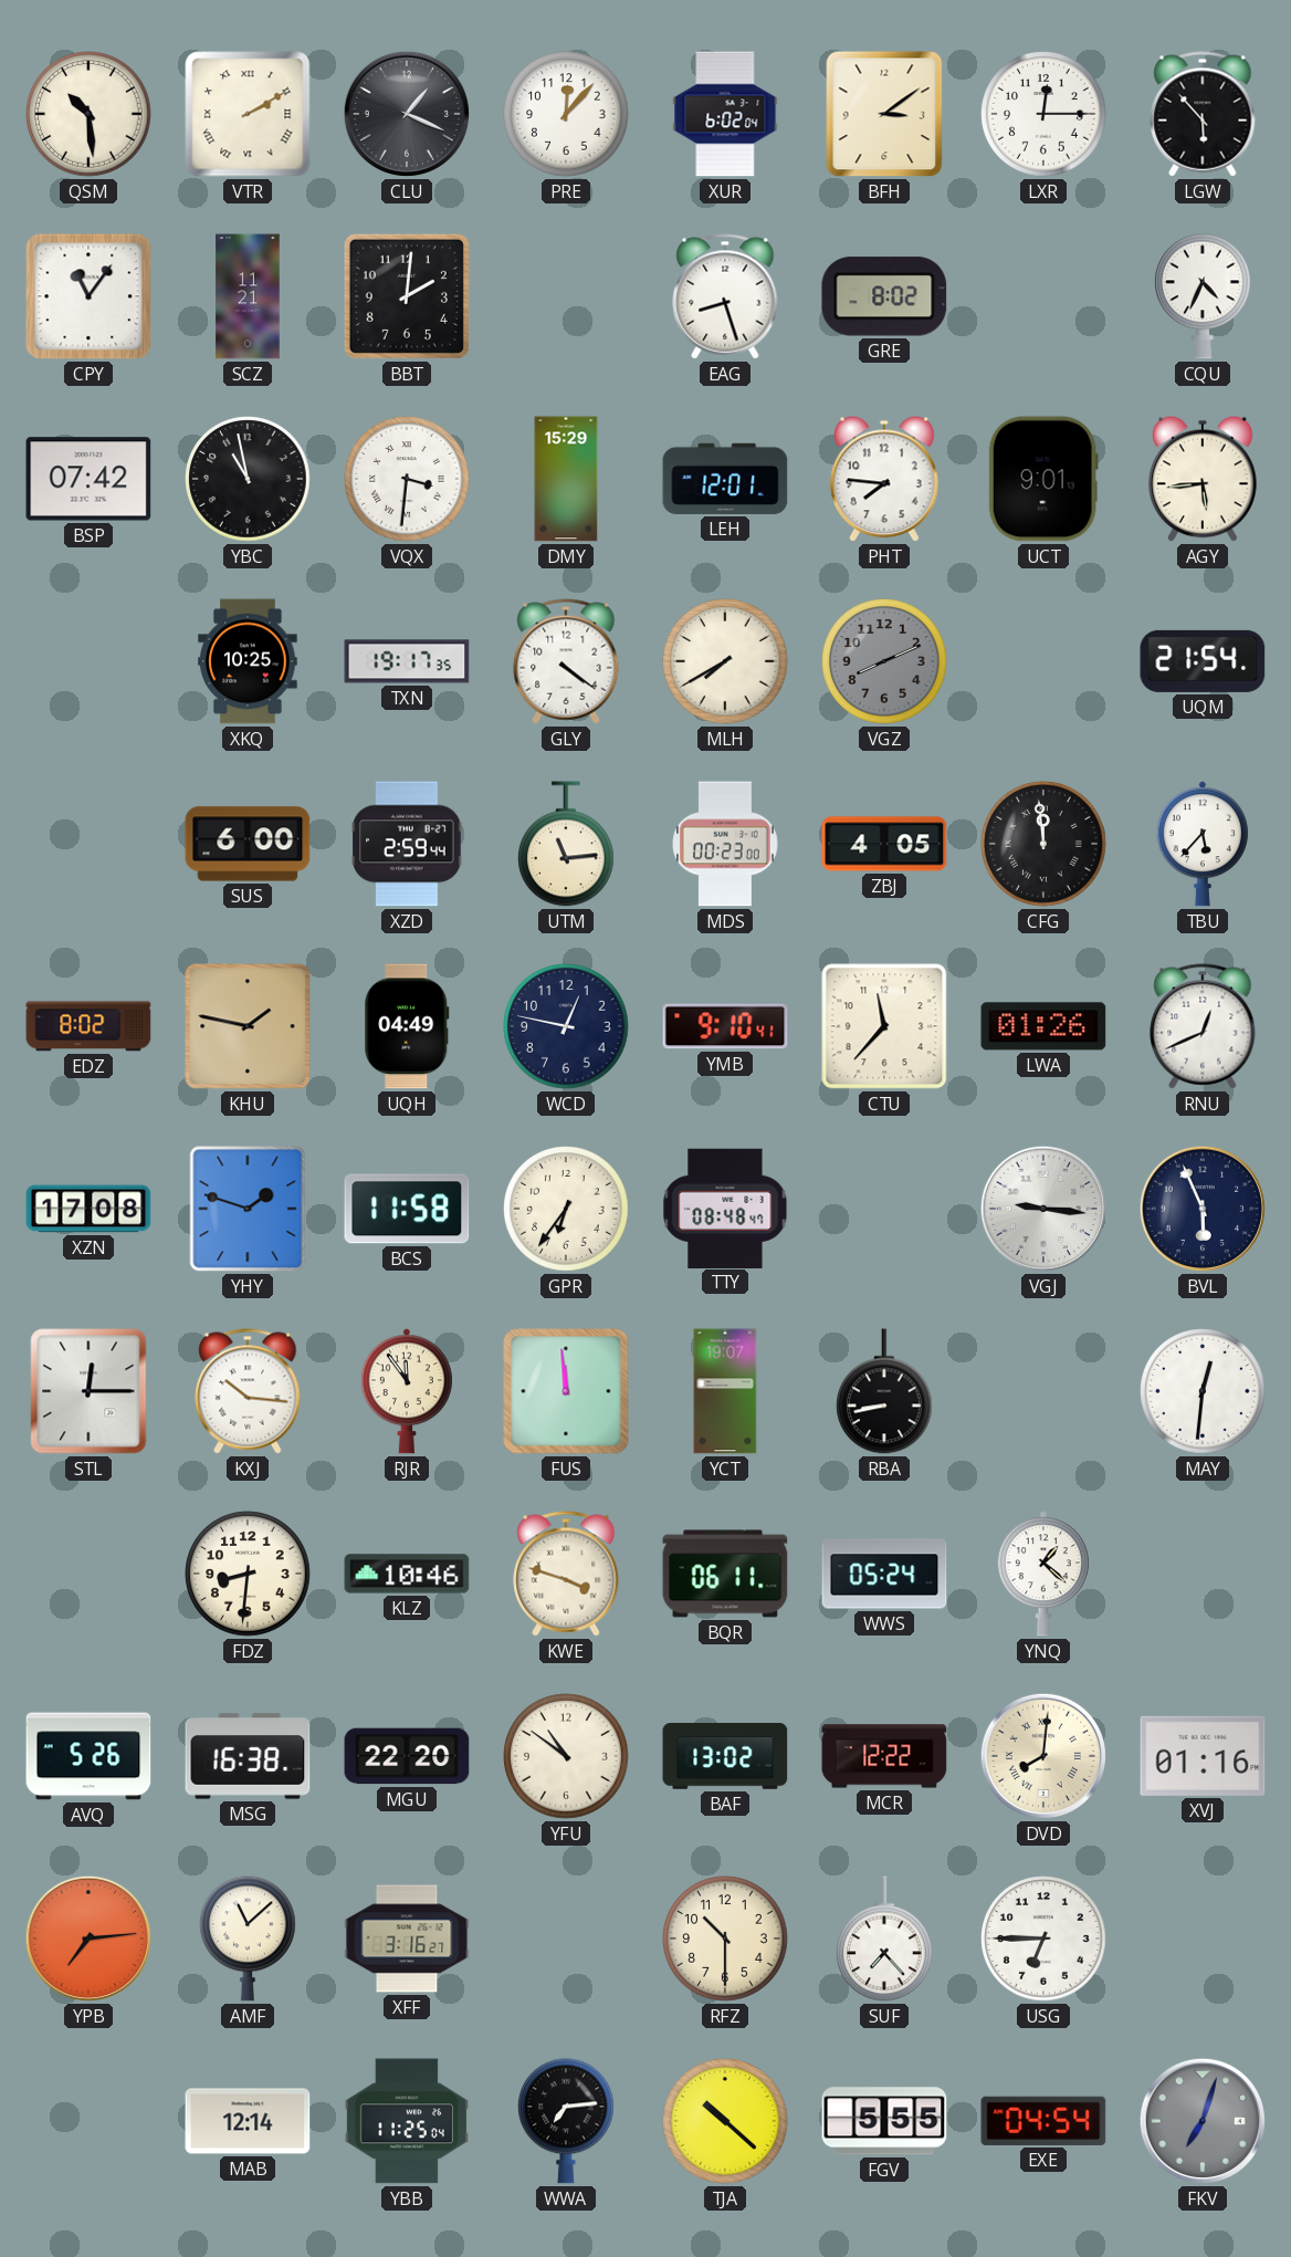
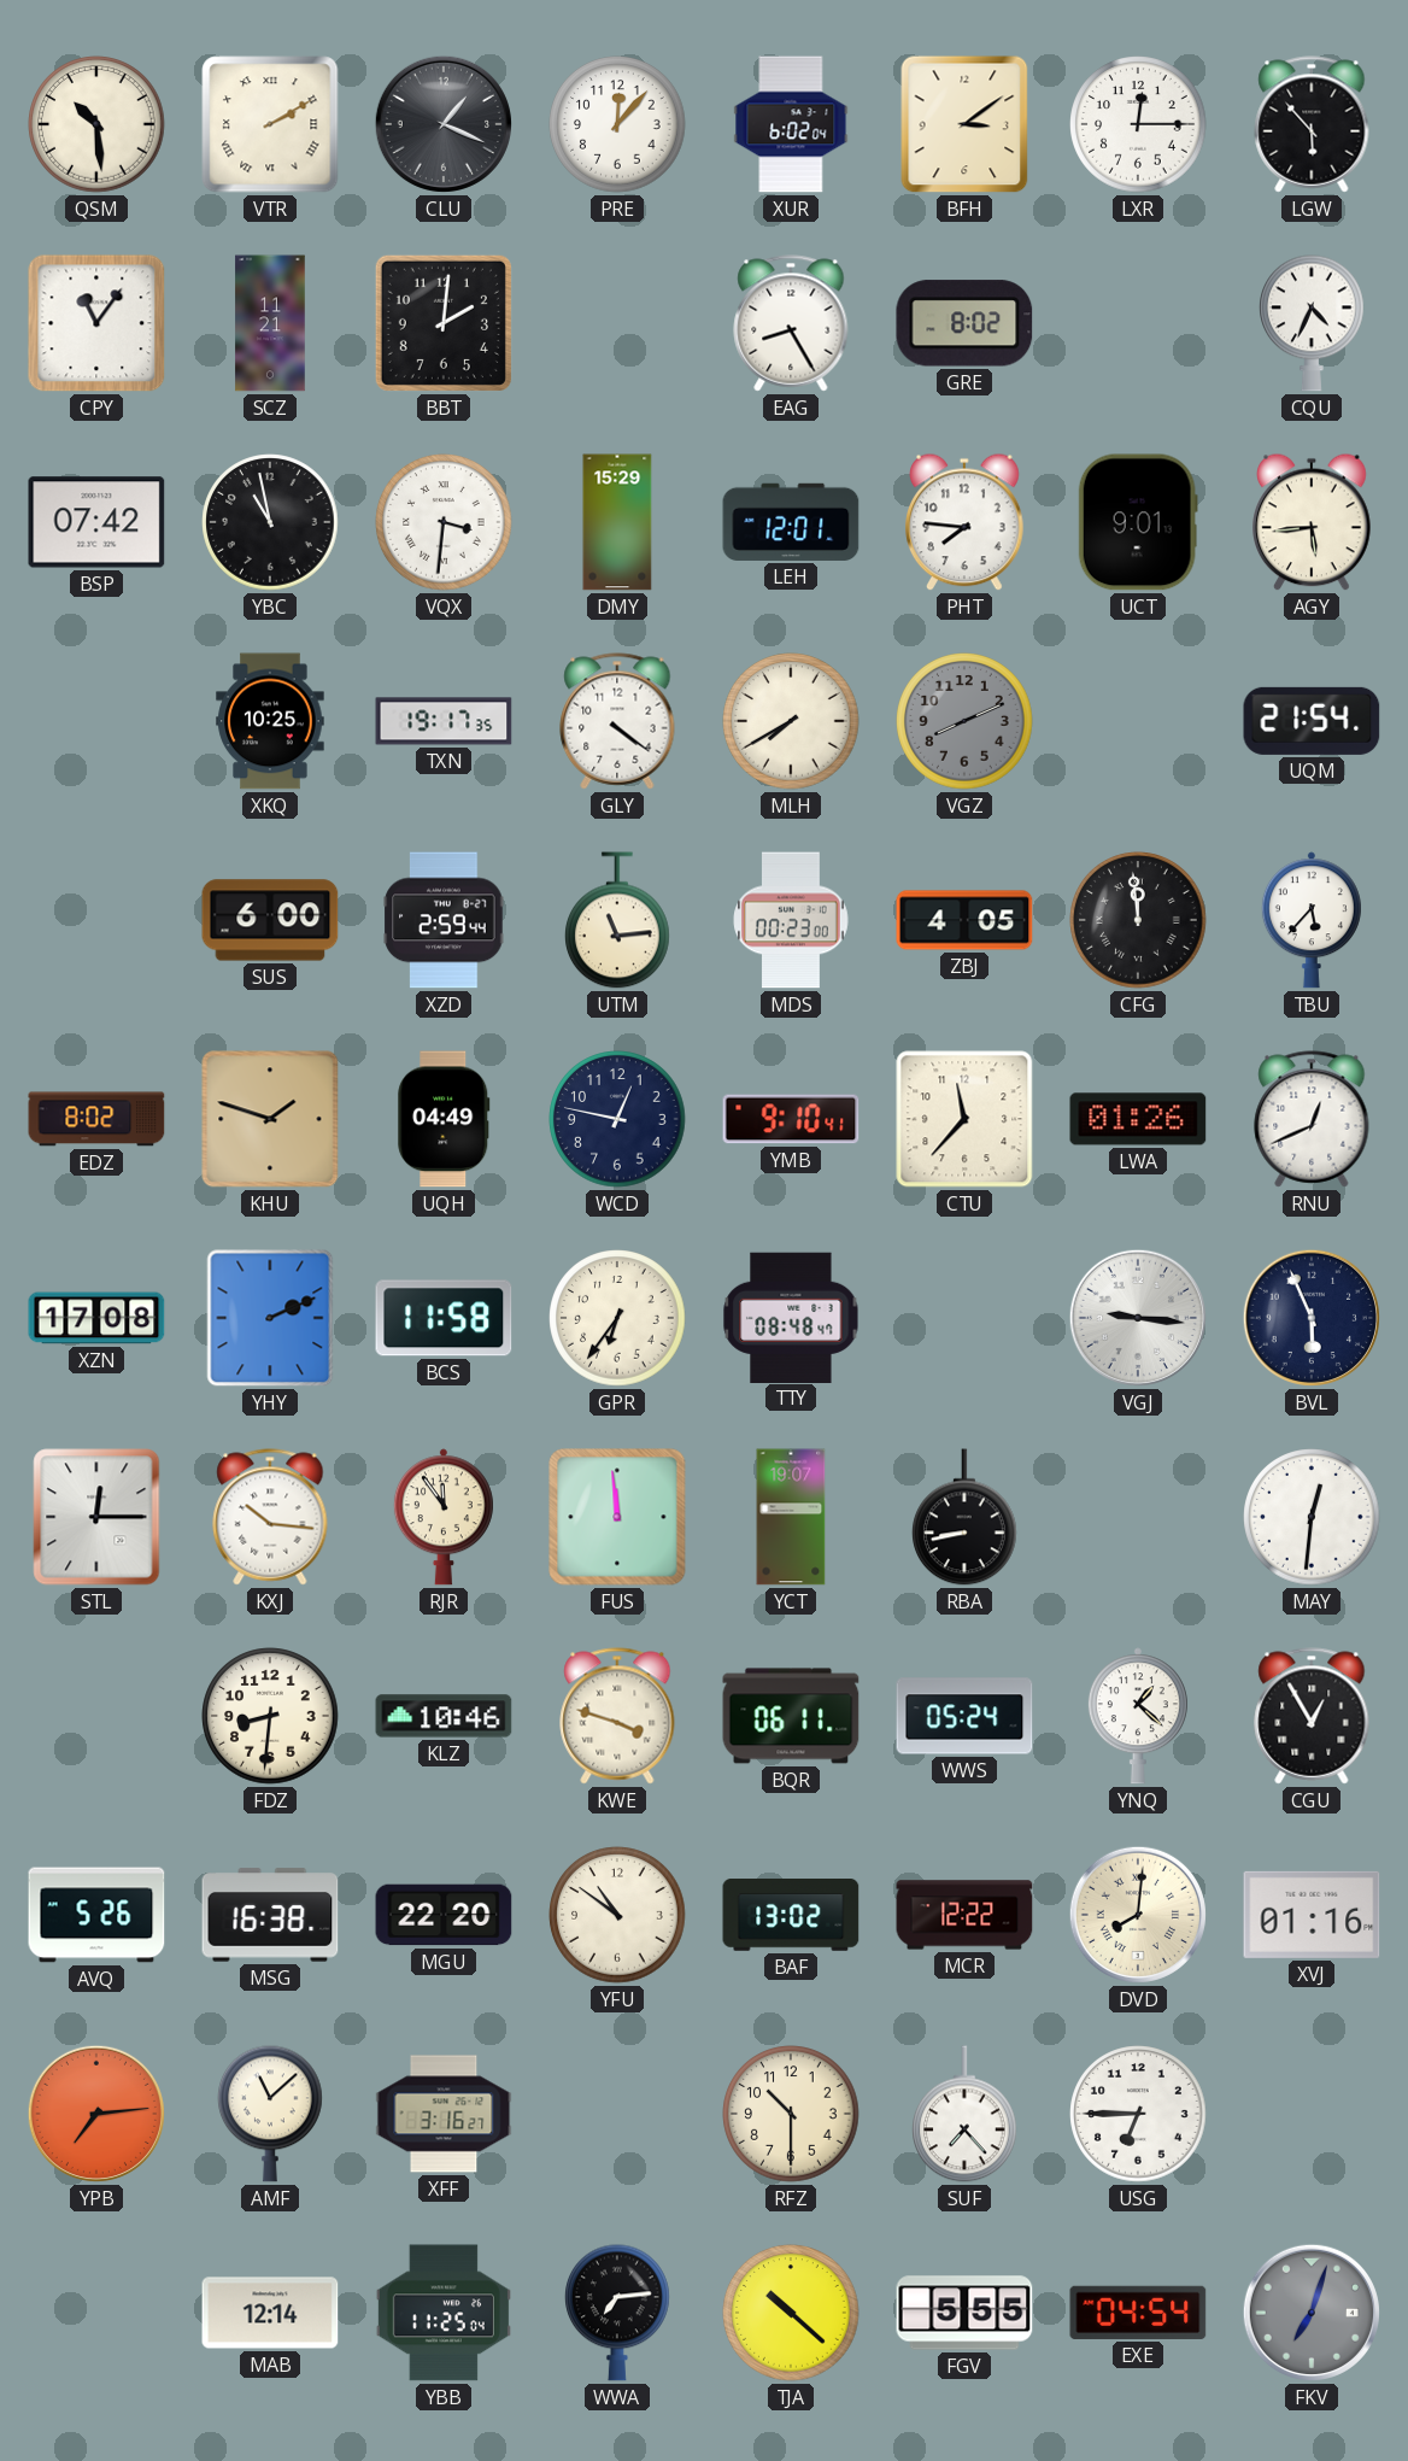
EAG: 8:27 -> 8:25 (791, 323)
KHU: 1:47 -> 1:48 (270, 1119)
YHY: 1:48 -> 2:11 (270, 1318)
CGU: none -> 12:55 (1312, 1716)
